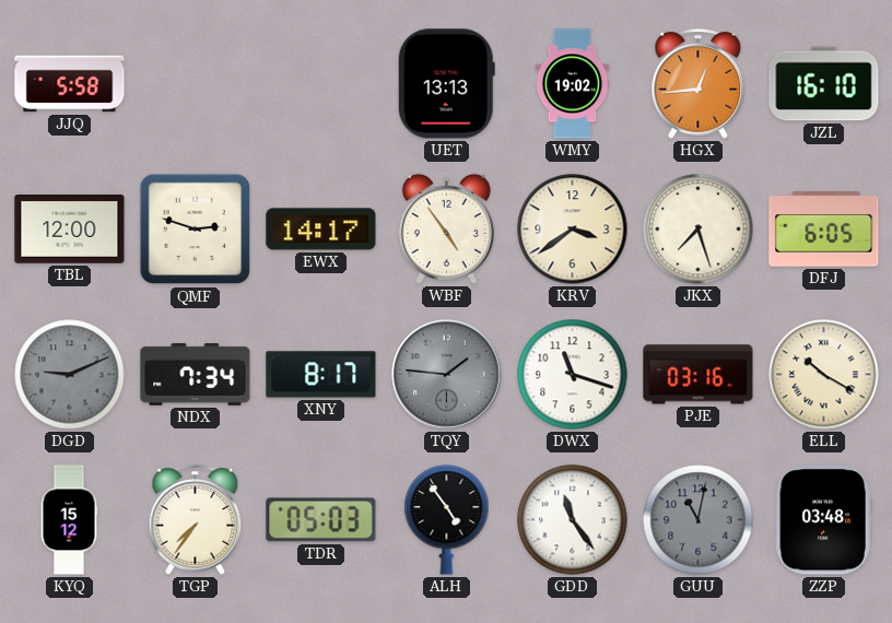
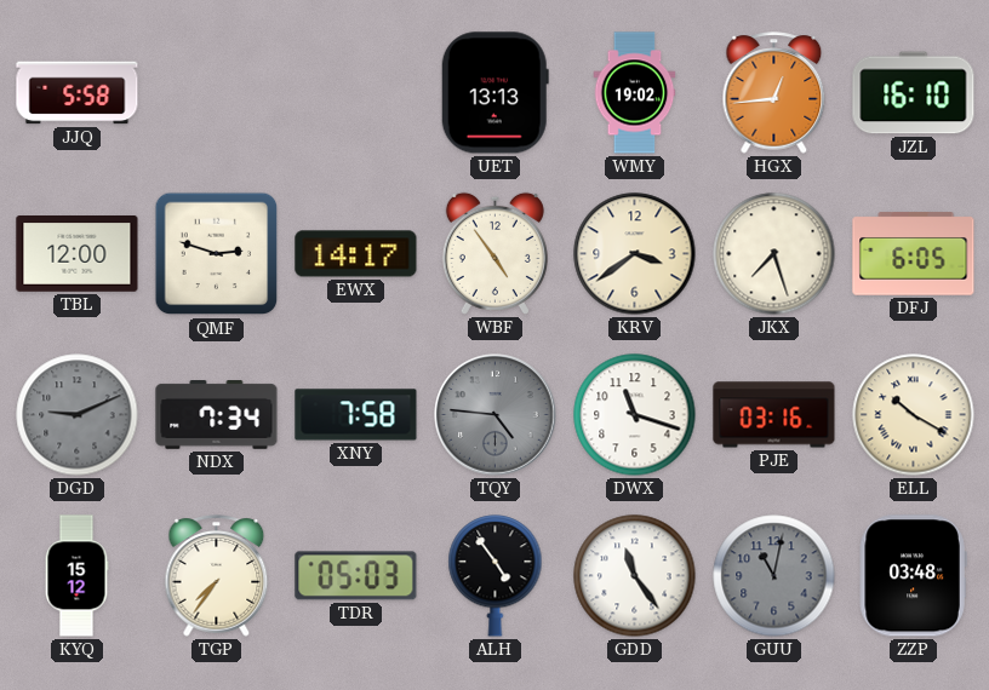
XNY: 8:17 -> 7:58 (356, 415)
TQY: 1:46 -> 4:46 (496, 415)
